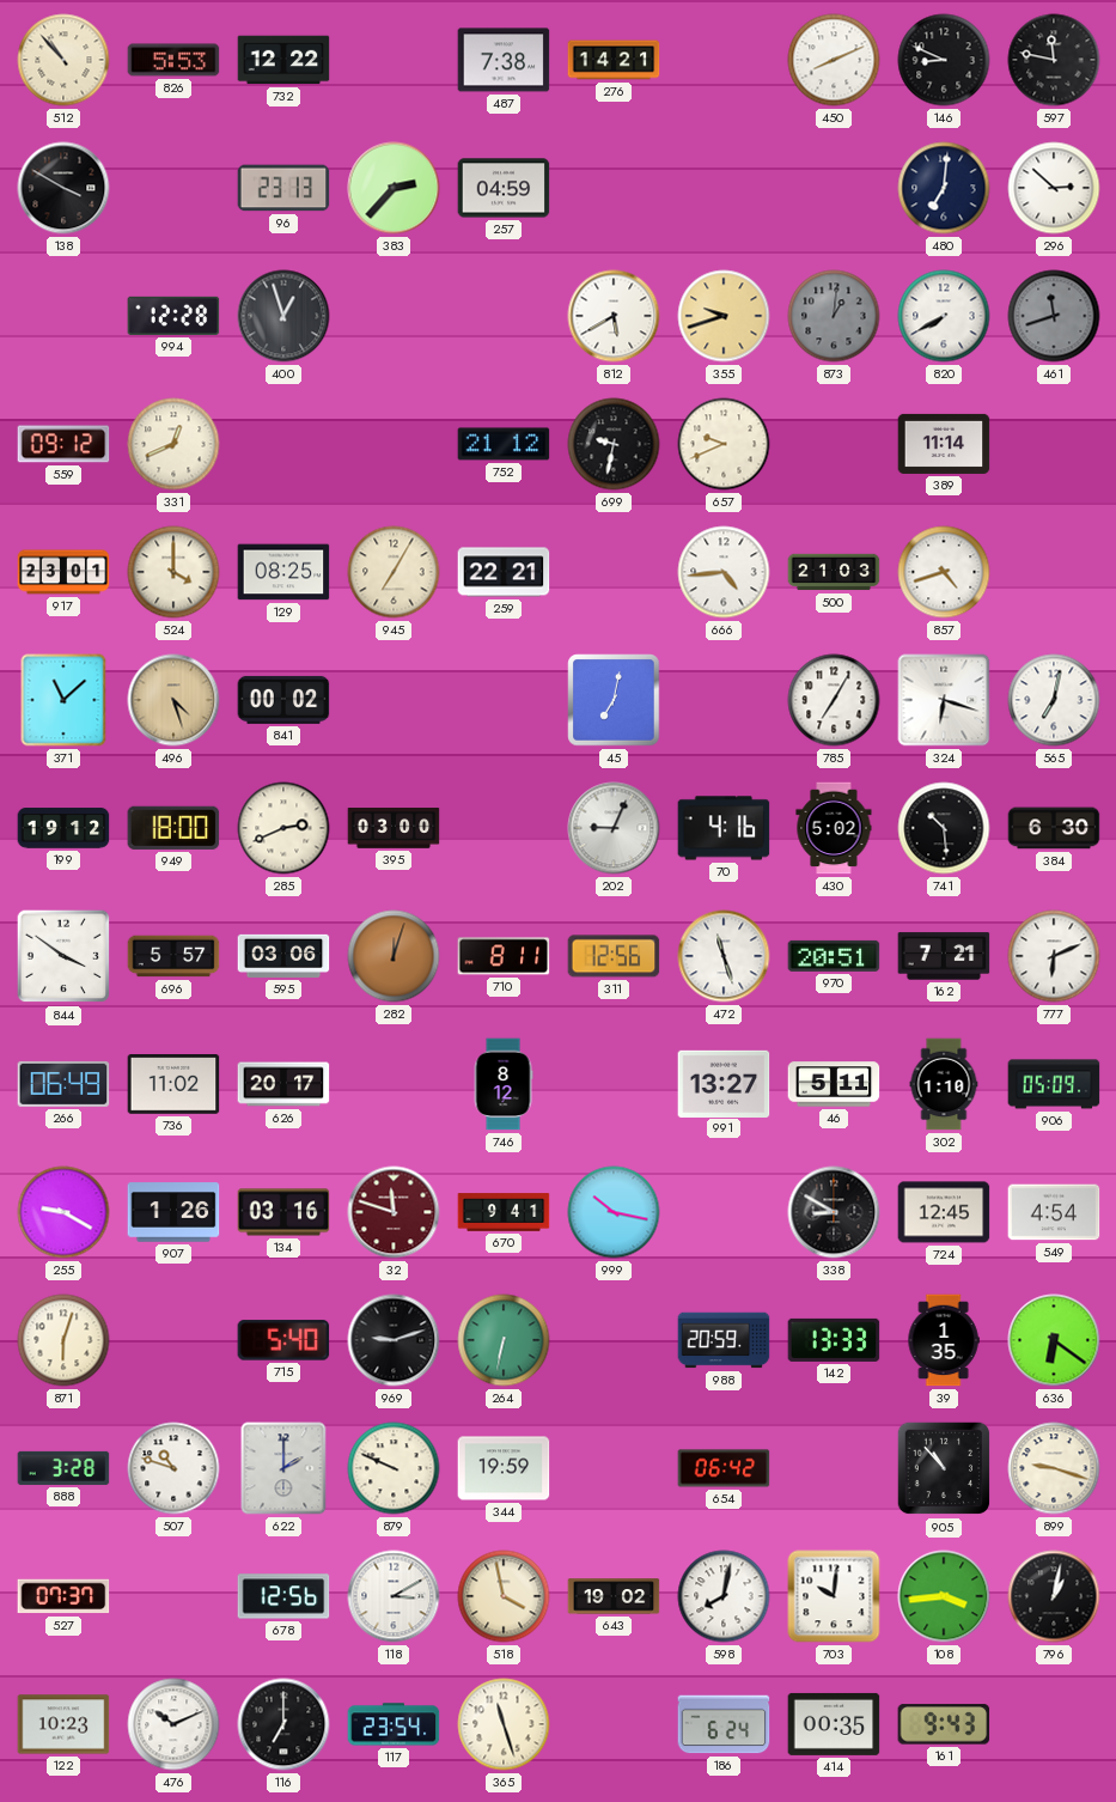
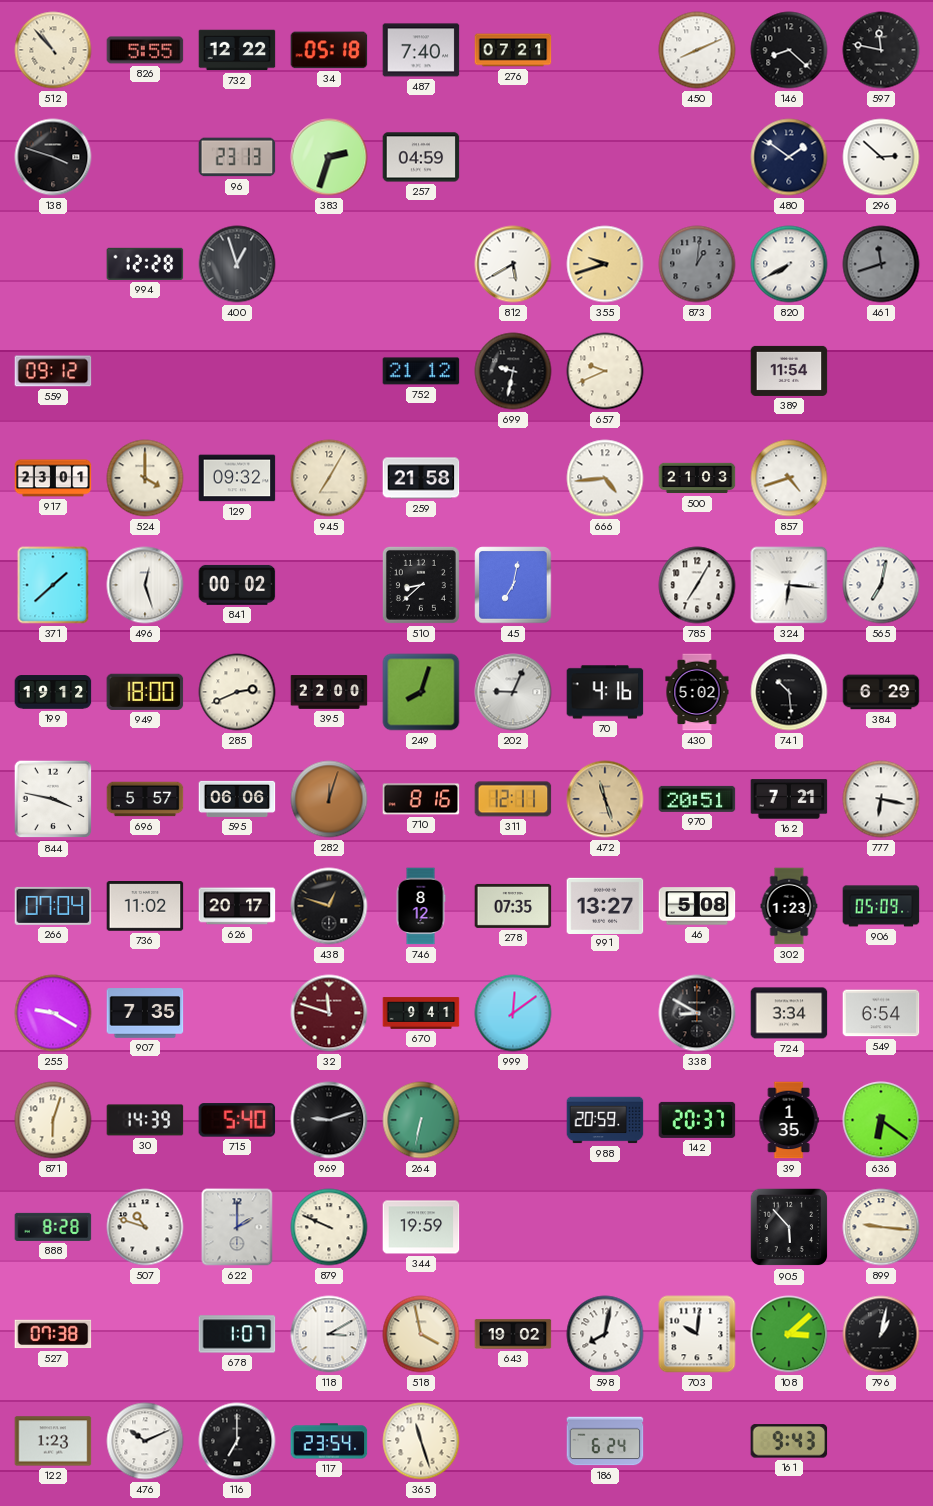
826: 5:53 -> 5:55 (145, 50)
34: none -> 05:18 (329, 50)
487: 7:38 -> 7:40 (421, 50)
276: 14:21 -> 07:21 (513, 50)
146: 8:49 -> 8:22 (789, 50)
138: 3:50 -> 3:48 (53, 157)
383: 2:37 -> 2:33 (329, 157)
480: 7:01 -> 1:51 (789, 157)
331: 12:41 -> none (173, 444)
389: 11:14 -> 11:54 (789, 371)
129: 08:25 -> 09:32 (237, 478)
259: 22:21 -> 21:58 (421, 478)
371: 11:08 -> 1:38 (53, 585)
496: 4:27 -> 12:27 (145, 585)
496 dial: champagne -> white (145, 585)
510: none -> 8:38 (421, 585)
324: 6:18 -> 6:16 (789, 585)
395: 03:00 -> 22:00 (329, 692)
249: none -> 8:03 (421, 692)
384: 6:30 -> 6:29 (881, 692)
844: 3:51 -> 3:47 (53, 799)
595: 03:06 -> 06:06 (237, 799)
710: 8:11 -> 8:16 (421, 799)
311: 12:56 -> 12:11 (513, 799)
472 dial: white -> champagne (605, 799)
777: 6:11 -> 6:17 (881, 799)
266: 06:49 -> 07:04 (53, 906)
438: none -> 12:48 (329, 906)
278: none -> 07:35 (513, 906)
46: 5:11 -> 5:08 (697, 906)
302: 1:10 -> 1:23 (789, 906)
907: 1:26 -> 7:35 (145, 1013)
134: 03:16 -> none (283, 1212)
999: 10:17 -> 12:09 (513, 1013)
724: 12:45 -> 3:34 (789, 1013)
549: 4:54 -> 6:54 (881, 1013)
30: none -> 14:39 (145, 1120)
142: 13:33 -> 20:37 (697, 1120)
888: 3:28 -> 8:28 (53, 1227)
654: 06:42 -> none (724, 1468)
905: 10:53 -> 5:53 (789, 1227)
899: 9:18 -> 9:16 (881, 1227)
527: 07:37 -> 07:38 (53, 1334)
678: 12:56 -> 1:07 (237, 1334)
108: 3:44 -> 3:08 (789, 1334)
122: 10:23 -> 1:23 (53, 1441)
414: 00:35 -> none (834, 1724)
